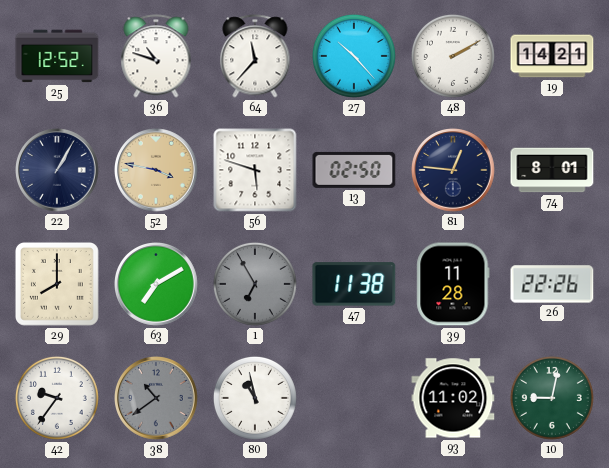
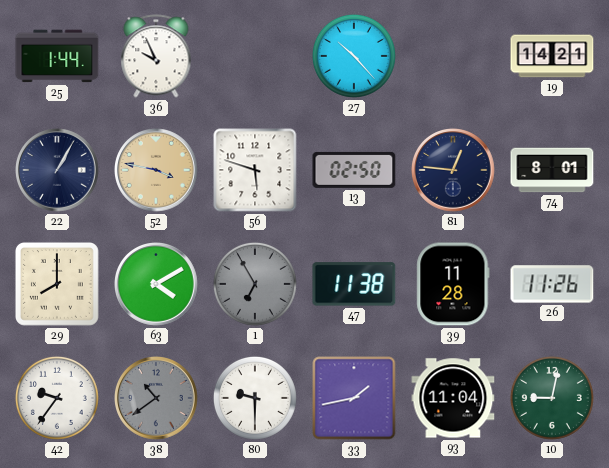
25: 12:52 -> 1:44 (57, 56)
36: 10:48 -> 9:56 (156, 56)
64: 11:37 -> none (255, 56)
48: 2:10 -> none (453, 56)
63: 7:10 -> 4:10 (157, 285)
26: 22:26 -> 11:26 (552, 284)
80: 10:58 -> 9:30 (255, 398)
33: none -> 1:43 (354, 398)
93: 11:02 -> 11:04 (453, 398)
